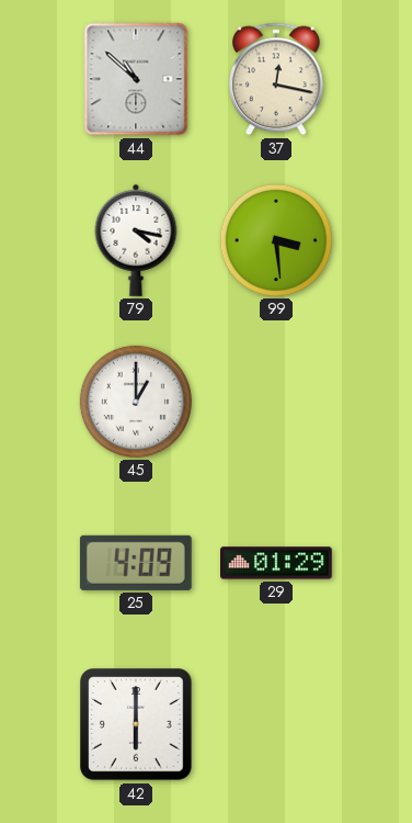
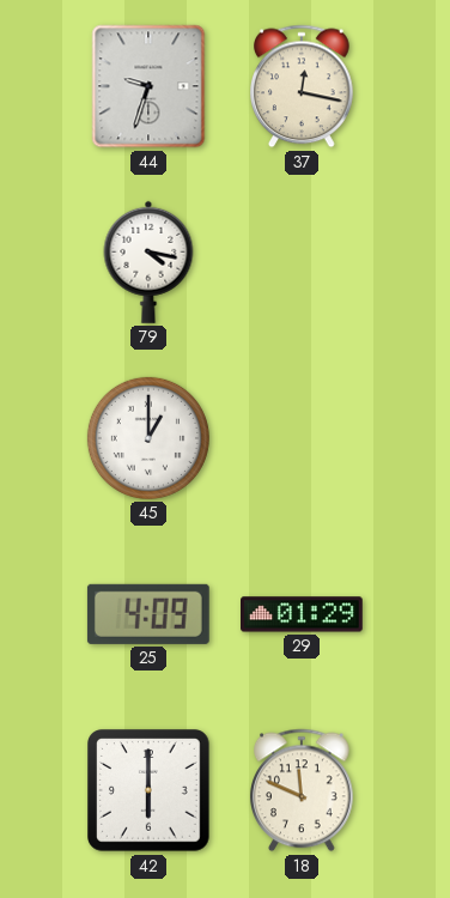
44: 10:52 -> 9:33 (148, 86)
99: 3:29 -> none (276, 240)
18: none -> 11:49 (303, 790)
